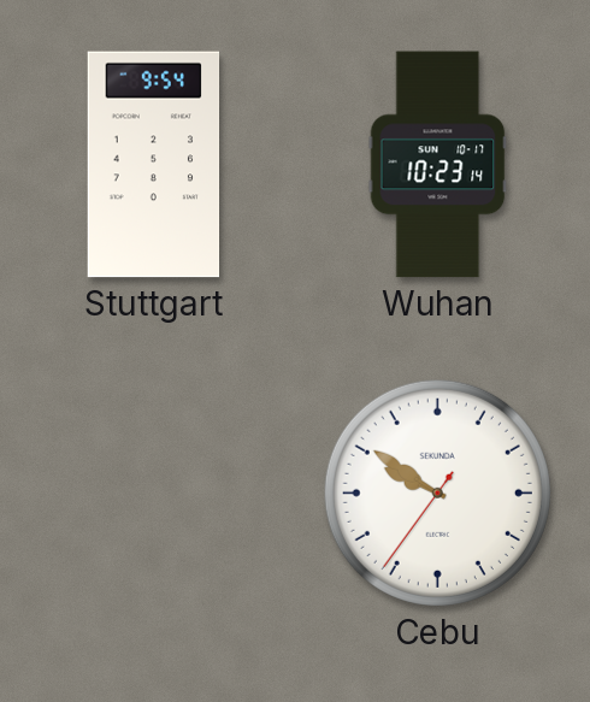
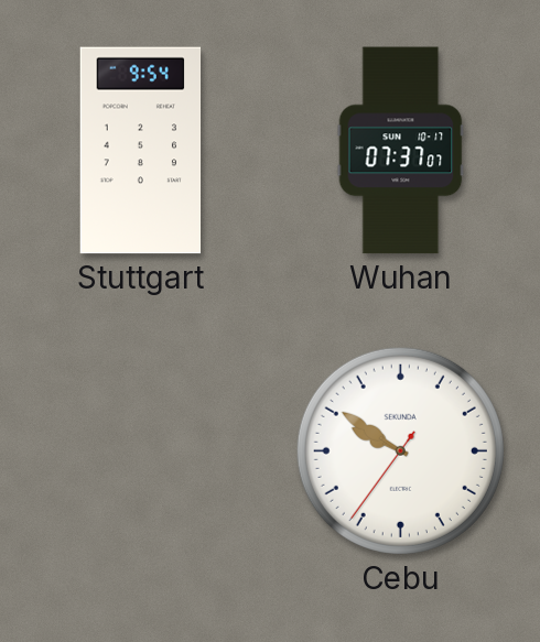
Wuhan: 10:23 -> 07:37 (401, 151)
